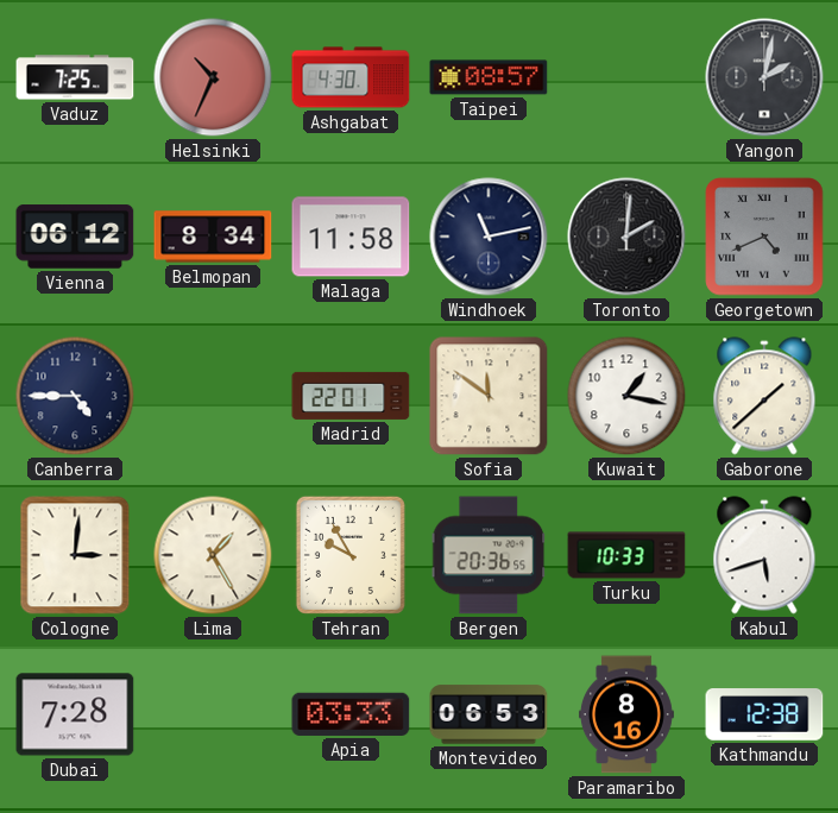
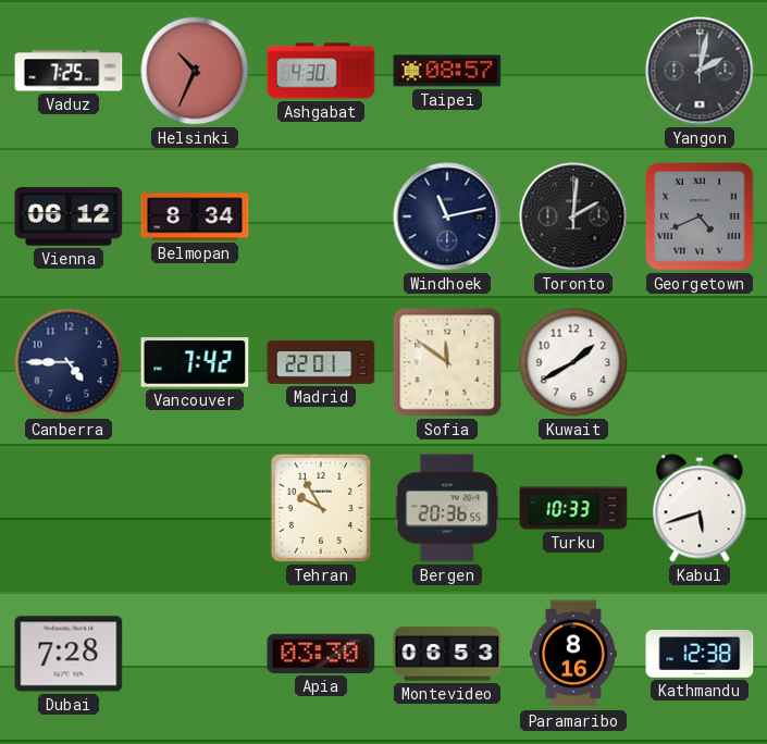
Malaga: 11:58 -> none (351, 237)
Vancouver: none -> 7:42 (195, 362)
Kuwait: 1:17 -> 1:40 (573, 362)
Gaborone: 1:38 -> none (764, 396)
Cologne: 3:01 -> none (75, 555)
Lima: 1:25 -> none (213, 555)
Apia: 03:33 -> 03:30 (321, 654)
